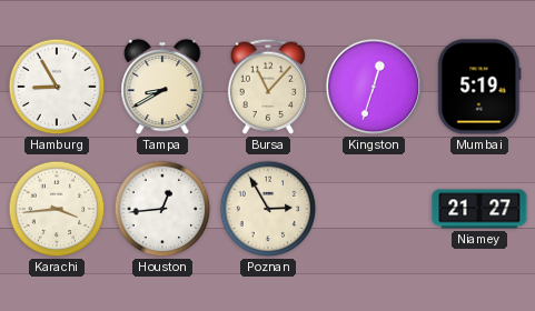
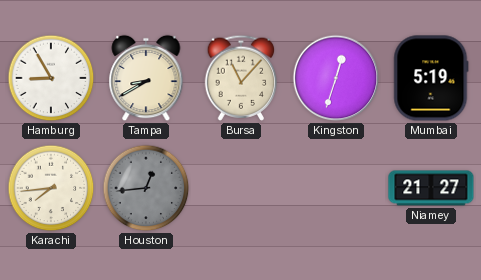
Karachi: 3:44 -> 7:44 (51, 188)
Houston dial: white -> grey (146, 188)
Poznan: 2:55 -> none (268, 209)
